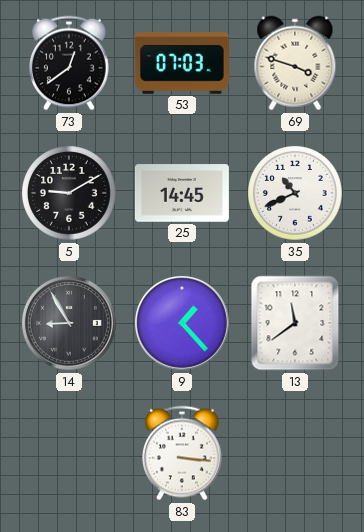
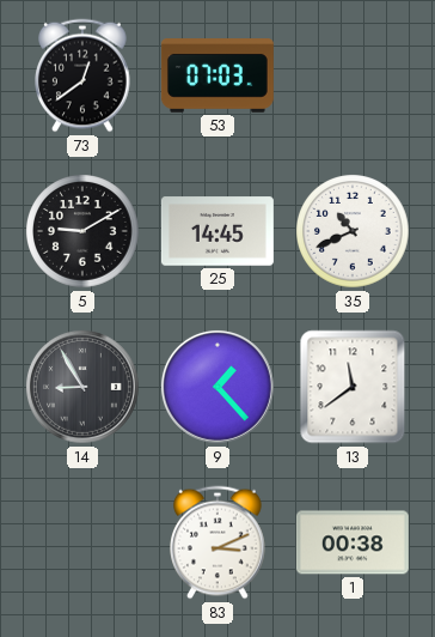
69: 3:48 -> none (295, 63)
83: 3:16 -> 3:11 (219, 542)
1: none -> 00:38 (353, 542)
